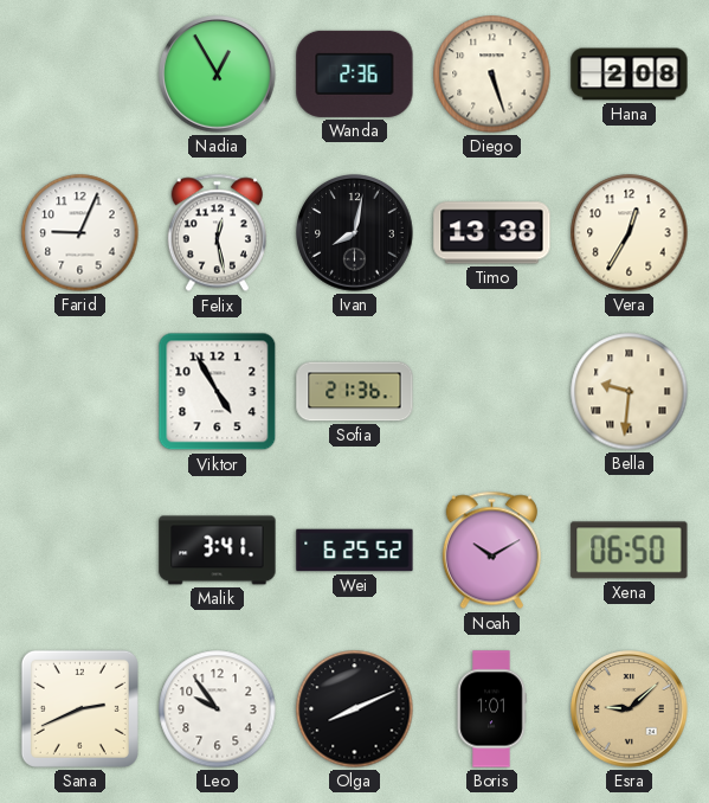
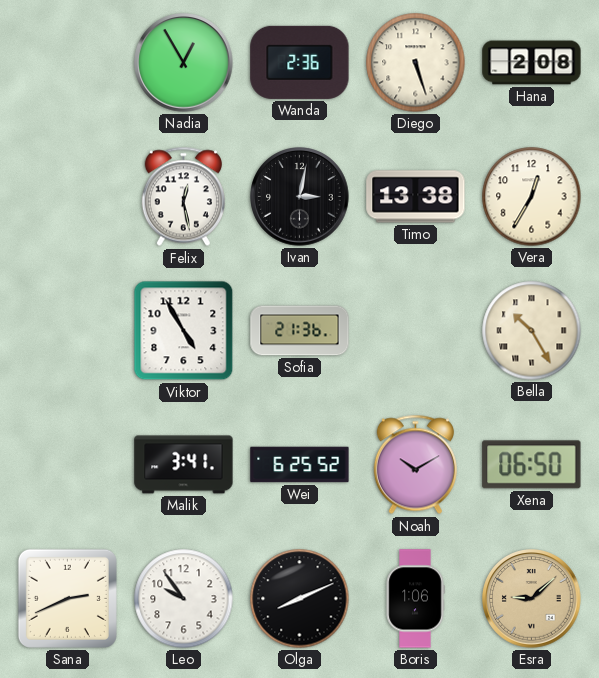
Farid: 9:04 -> none (80, 233)
Ivan: 8:02 -> 3:02 (300, 197)
Bella: 9:31 -> 10:25 (532, 331)
Boris: 1:01 -> 1:06 (415, 599)
